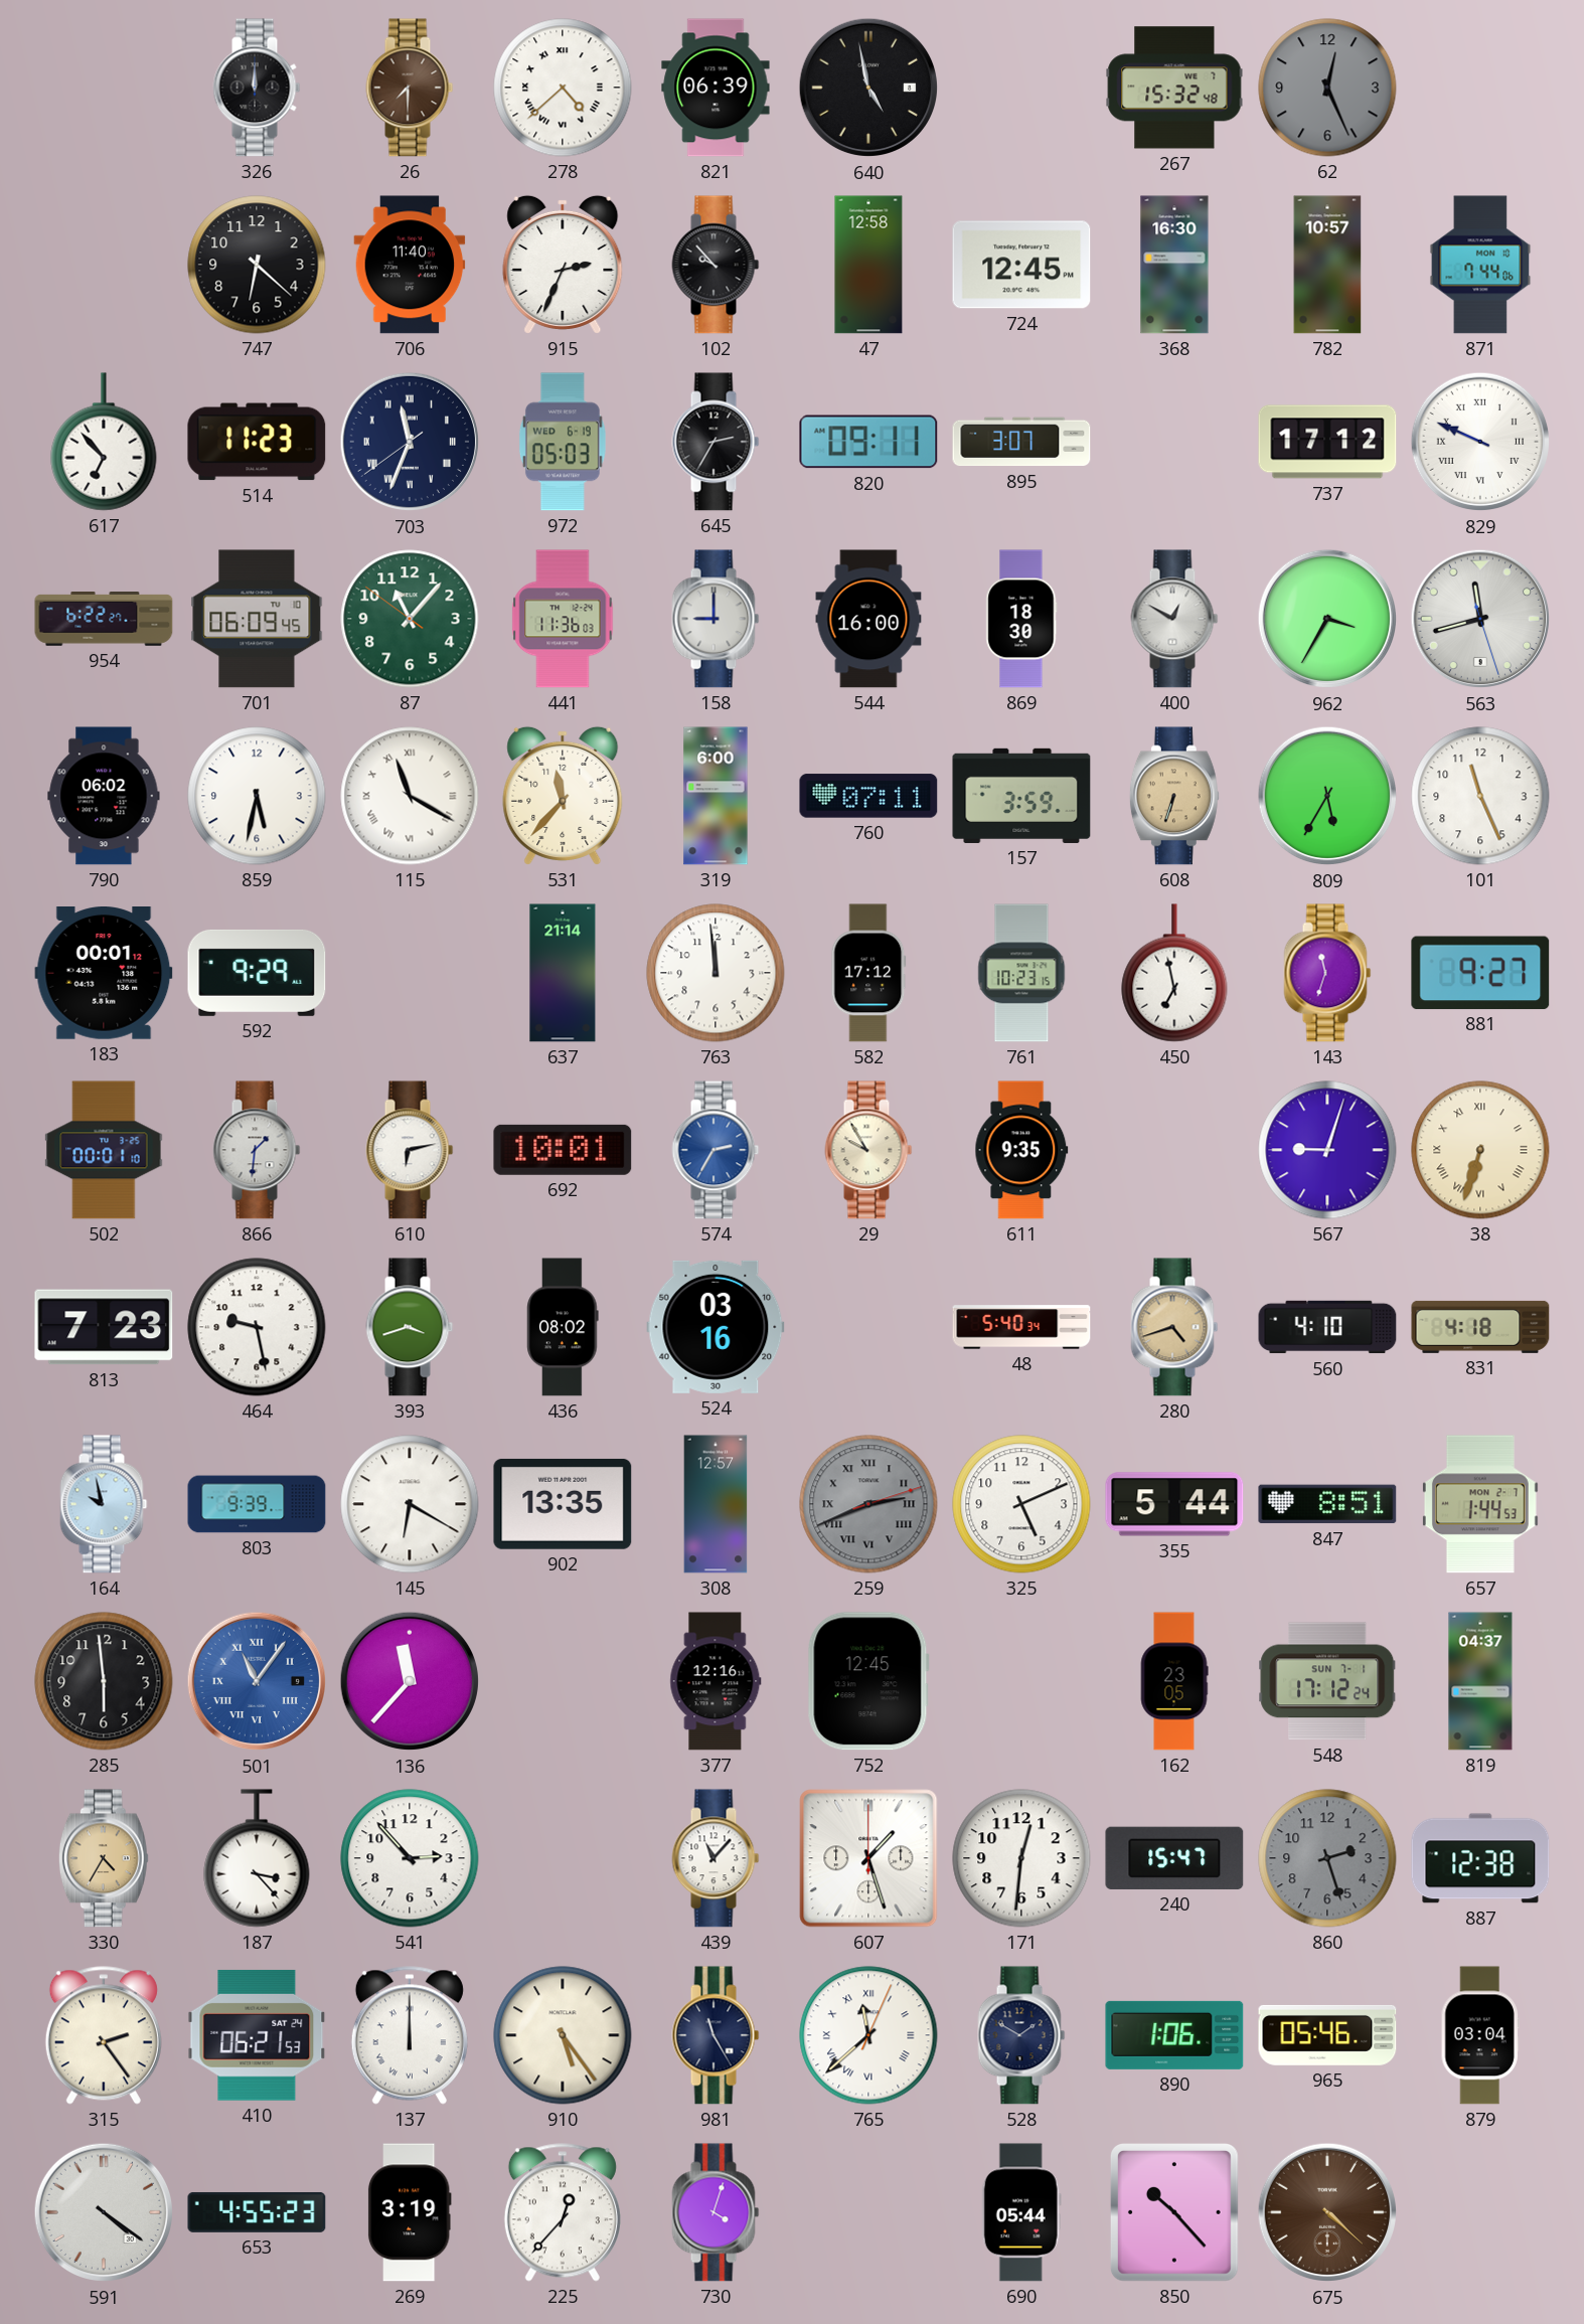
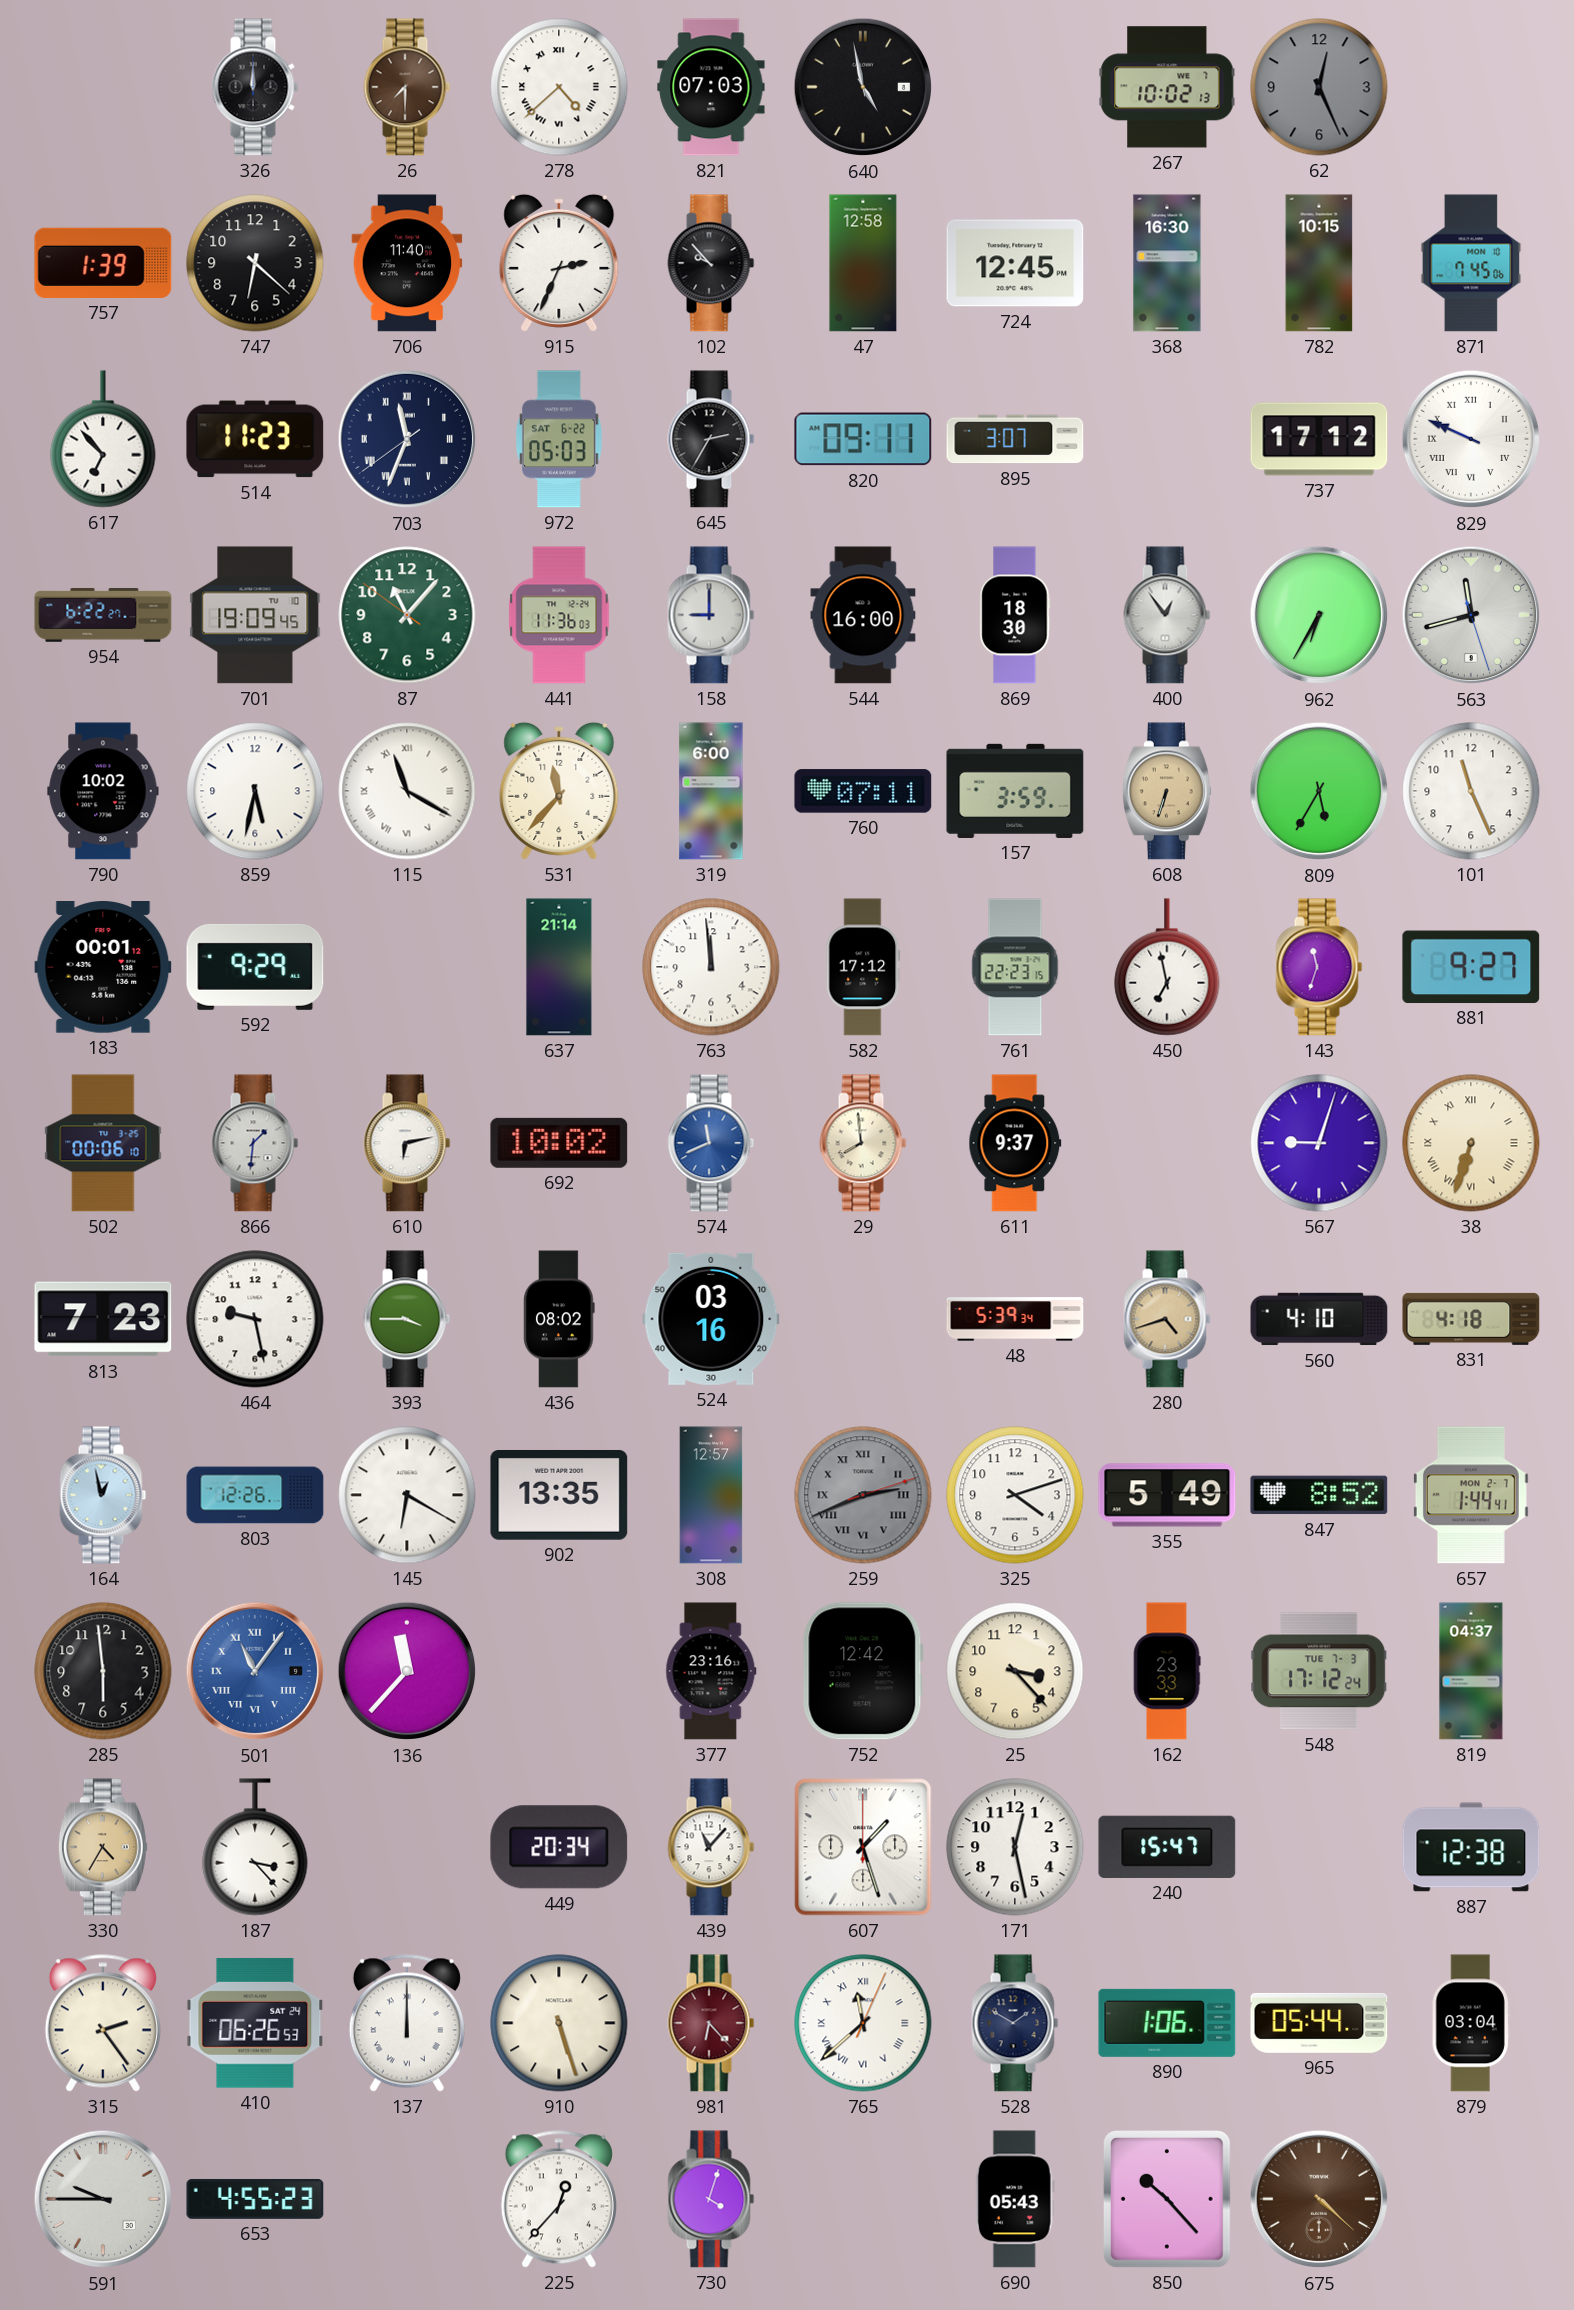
821: 06:39 -> 07:03 (711, 87)
267: 15:32 -> 10:02 (1167, 87)
757: none -> 1:39 (103, 263)
782: 10:57 -> 10:15 (1319, 263)
871: 7:44 -> 7:45 (1471, 263)
972 date: WED 6-19 -> SAT 6-22 (559, 439)
701: 06:09 -> 19:09 (255, 615)
400: 12:50 -> 12:54 (1167, 615)
962: 3:35 -> 6:35 (1319, 615)
790: 06:02 -> 10:02 (103, 791)
761: 10:23 -> 22:23 (1015, 967)
502: 00:01 -> 00:06 (103, 1143)
692: 10:01 -> 10:02 (559, 1143)
574: 2:35 -> 11:41 (711, 1143)
29: 9:55 -> 7:59 (863, 1143)
611: 9:35 -> 9:37 (1015, 1143)
393: 3:42 -> 3:45 (407, 1319)
48: 5:40 -> 5:39 (1015, 1319)
164: 9:58 -> 12:58 (103, 1495)
803: 9:39 -> 12:26 (255, 1495)
325: 5:11 -> 4:12 (1015, 1495)
355: 5:44 -> 5:49 (1167, 1495)
847: 8:51 -> 8:52 (1319, 1495)
657: 1:44:53 -> 1:44:41 (1471, 1495)
377: 12:16 -> 23:16 (711, 1671)
752: 12:45 -> 12:42 (863, 1671)
25: none -> 3:23 (1015, 1671)
162: 23:05 -> 23:33 (1167, 1671)
548 date: SUN 7-1 -> TUE 7-3 (1319, 1671)
541: 2:53 -> none (410, 1858)
449: none -> 20:34 (559, 1847)
171: 12:31 -> 12:28 (1015, 1847)
860: 2:27 -> none (1327, 1858)
410: 06:21 -> 06:26 (255, 2023)
910: 5:24 -> 5:27 (559, 2023)
981: 11:25 -> 6:23 (711, 2023)
981 dial: navy -> burgundy (711, 2023)
965: 05:46 -> 05:44 (1319, 2023)
591: 4:21 -> 9:45 (103, 2199)
269: 3:19 -> none (410, 2212)
690: 05:44 -> 05:43 (1015, 2199)
